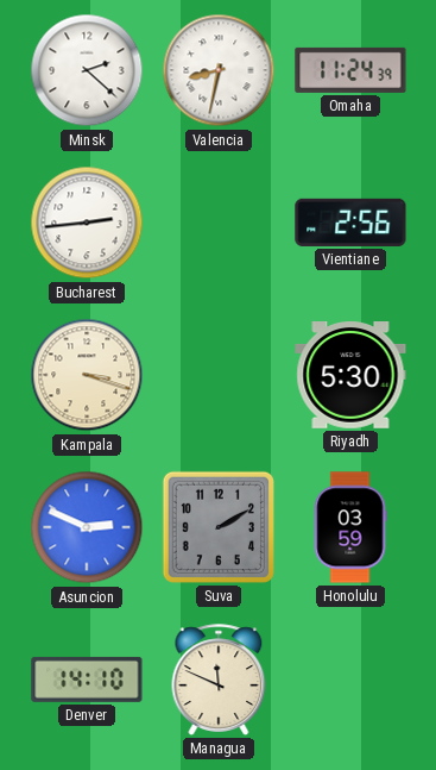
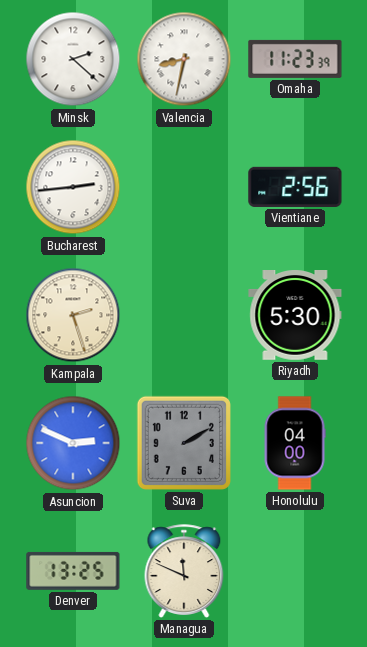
Omaha: 11:24 -> 11:23 (295, 59)
Kampala: 3:18 -> 2:27 (73, 315)
Honolulu: 03:59 -> 04:00 (295, 443)
Denver: 14:10 -> 13:25 (73, 571)
